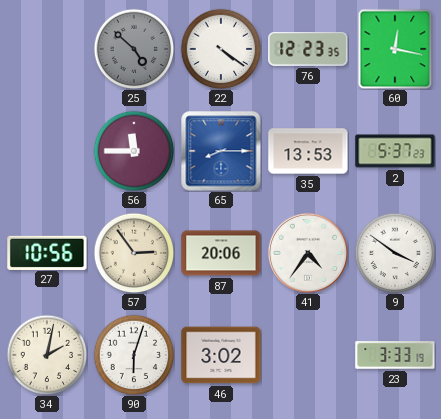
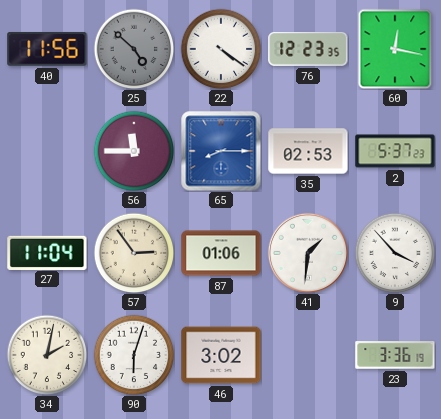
40: none -> 11:56 (47, 49)
35: 13:53 -> 02:53 (308, 151)
27: 10:56 -> 11:04 (47, 252)
87: 20:06 -> 01:06 (221, 253)
41: 4:36 -> 1:31 (308, 253)
9: 3:51 -> 3:53 (395, 253)
23: 3:33 -> 3:36 (395, 355)
